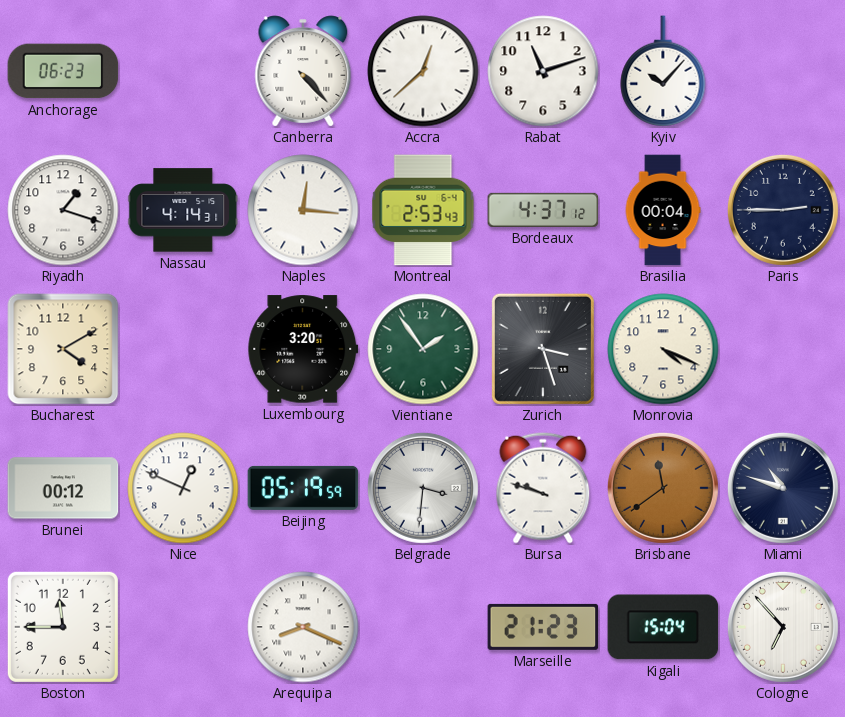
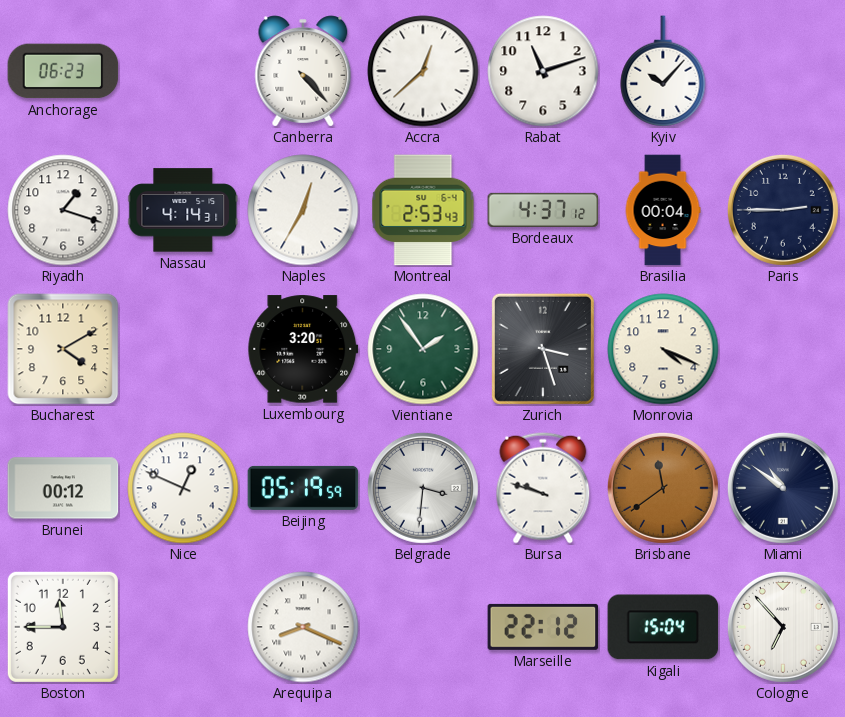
Naples: 12:16 -> 12:35 (303, 210)
Miami: 10:48 -> 10:51 (783, 488)
Marseille: 21:23 -> 22:12 (543, 627)
